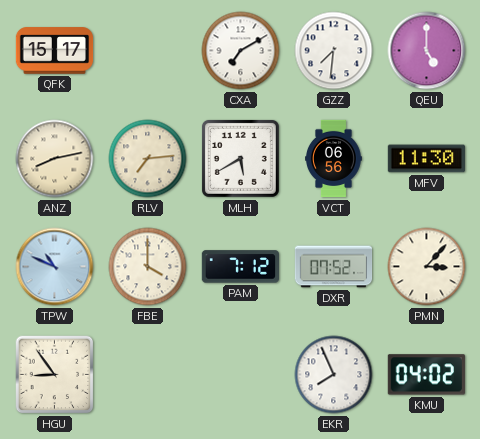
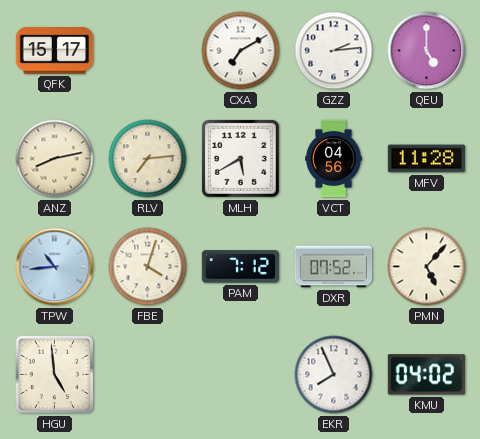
GZZ: 7:31 -> 2:14 (334, 51)
VCT: 06:56 -> 04:56 (334, 159)
MFV: 11:30 -> 11:28 (426, 159)
TPW: 10:49 -> 10:44 (55, 267)
FBE: 4:00 -> 4:03 (148, 267)
PMN: 3:07 -> 5:07 (427, 267)
HGU: 8:54 -> 4:59 (55, 375)
